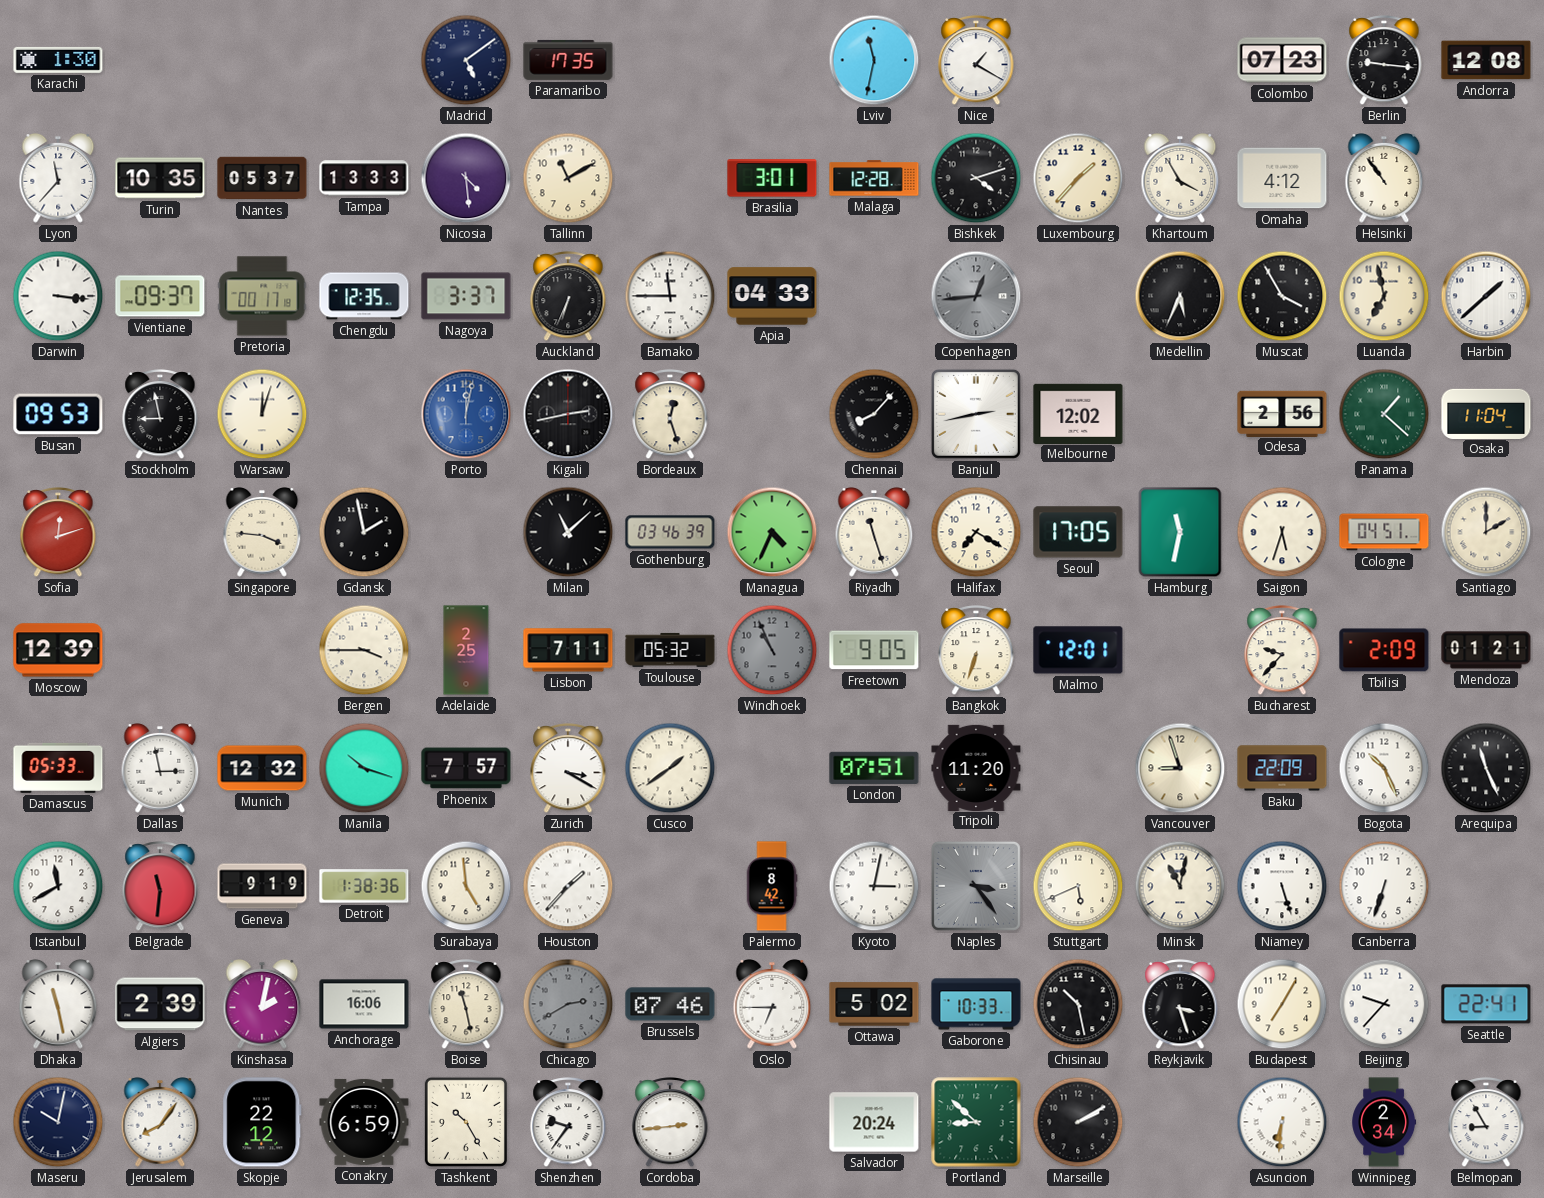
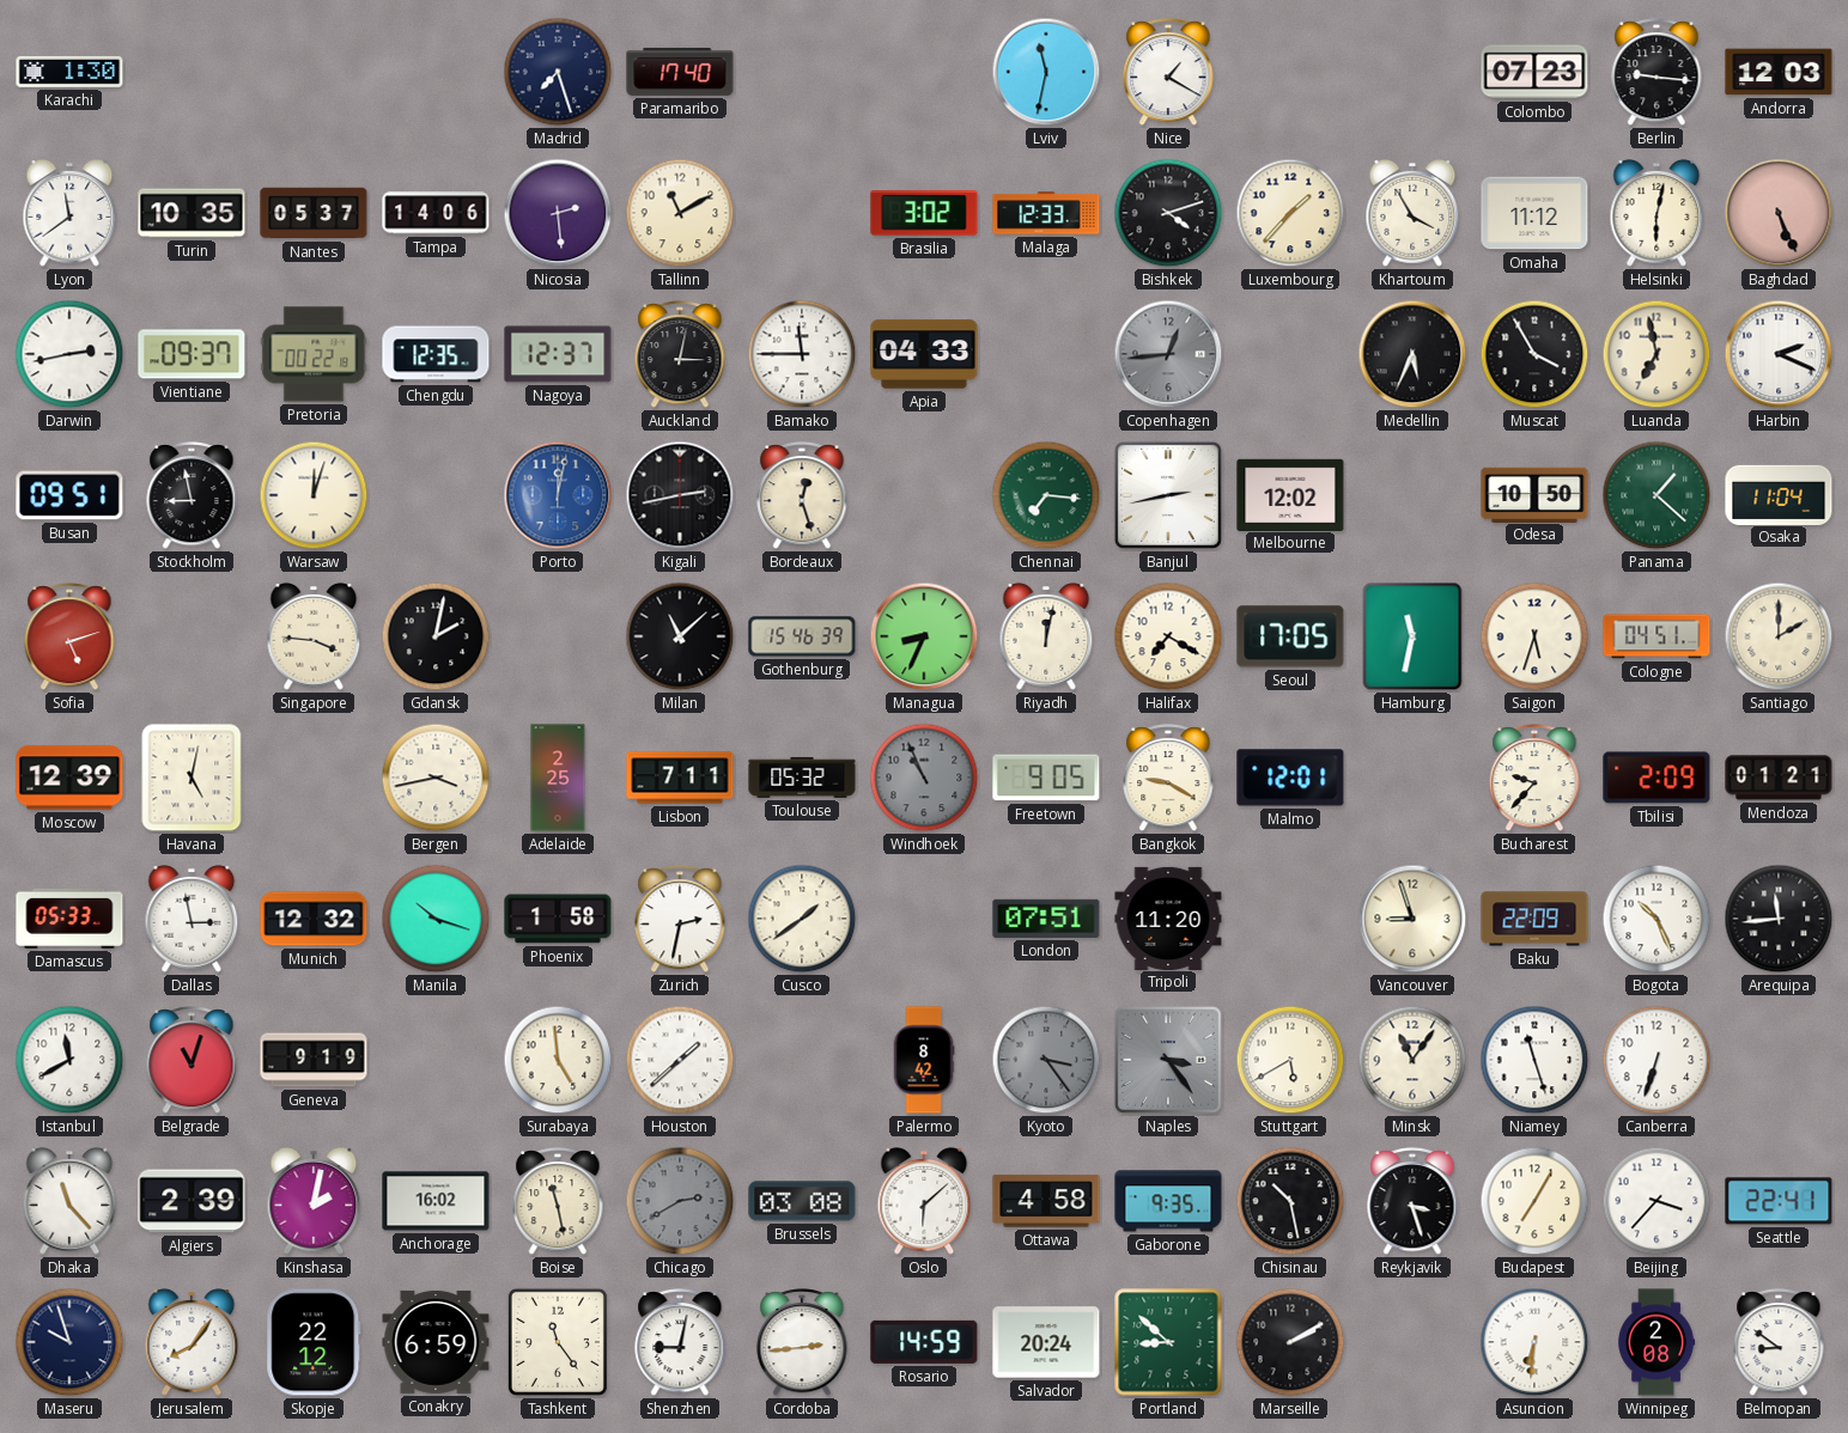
Madrid: 5:09 -> 7:27 (558, 72)
Paramaribo: 17:35 -> 17:40 (680, 72)
Andorra: 12:08 -> 12:03 (1779, 72)
Lyon: 11:37 -> 11:39 (69, 214)
Tampa: 13:33 -> 14:06 (436, 213)
Nicosia: 4:29 -> 2:29 (558, 213)
Brasilia: 3:01 -> 3:02 (924, 213)
Malaga: 12:28 -> 12:33 (1046, 213)
Omaha: 4:12 -> 11:12 (1534, 213)
Helsinki: 10:54 -> 6:02 (1656, 214)
Baghdad: none -> 5:26 (1779, 213)
Darwin: 3:16 -> 2:43 (69, 354)
Pretoria: 00:17 -> 00:22 (314, 354)
Nagoya: 3:37 -> 12:37 (558, 354)
Auckland: 6:34 -> 3:02 (680, 355)
Harbin: 1:38 -> 2:19 (1779, 354)
Busan: 09:53 -> 09:51 (69, 495)
Chennai: 8:07 -> 7:16 (1046, 495)
Chennai dial: black -> green (1046, 495)
Odesa: 2:56 -> 10:50 (1534, 494)
Sofia: 12:12 -> 5:12 (69, 638)
Gdansk: 1:58 -> 2:02 (436, 636)
Gothenburg: 03:46 -> 15:46 (802, 636)
Managua: 4:34 -> 8:34 (924, 636)
Riyadh: 11:27 -> 12:02 (1046, 638)
Havana: none -> 5:02 (192, 778)
Bergen: 3:45 -> 3:43 (436, 778)
Bangkok: 6:33 -> 9:20 (1168, 779)
Phoenix: 7:57 -> 1:58 (558, 919)
Zurich: 3:20 -> 2:32 (680, 920)
Arequipa: 11:26 -> 11:44 (1779, 919)
Belgrade: 11:31 -> 11:03 (192, 1061)
Detroit: 1:38 -> none (364, 886)
Houston: 1:37 -> 1:38 (680, 1060)
Kyoto: 3:02 -> 3:24 (1046, 1060)
Kyoto dial: white -> grey (1046, 1060)
Stuttgart: 5:41 -> 5:40 (1290, 1060)
Minsk: 11:02 -> 11:06 (1412, 1060)
Niamey: 5:27 -> 11:27 (1534, 1060)
Dhaka: 11:28 -> 11:23 (69, 1202)
Anchorage: 16:06 -> 16:02 (436, 1201)
Brussels: 07:46 -> 03:08 (802, 1201)
Oslo: 6:45 -> 6:08 (924, 1202)
Ottawa: 5:02 -> 4:58 (1046, 1201)
Gaborone: 10:33 -> 9:35 (1168, 1201)
Beijing: 9:37 -> 3:37 (1656, 1201)
Maseru: 10:02 -> 9:57 (69, 1342)
Tashkent: 10:25 -> 11:24 (558, 1342)
Shenzhen: 9:36 -> 9:02 (680, 1343)
Rosario: none -> 14:59 (924, 1342)
Winnipeg: 2:34 -> 2:08 (1656, 1342)
Belmopan: 8:55 -> 8:51 (1779, 1343)
